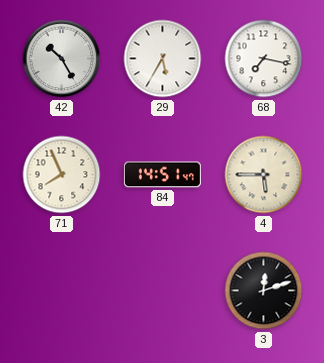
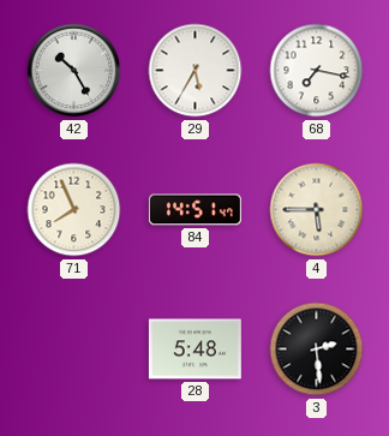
28: none -> 5:48 (194, 350)
3: 12:12 -> 2:29 (317, 350)
